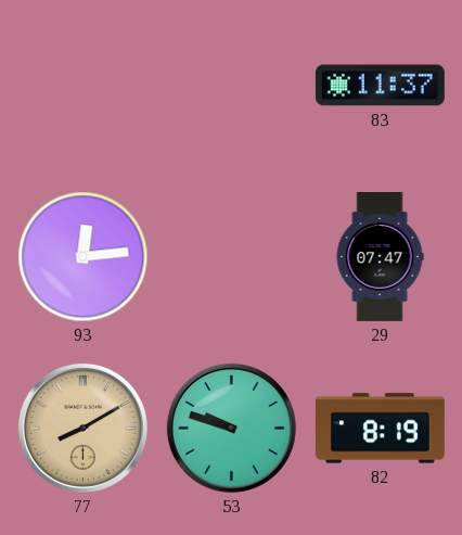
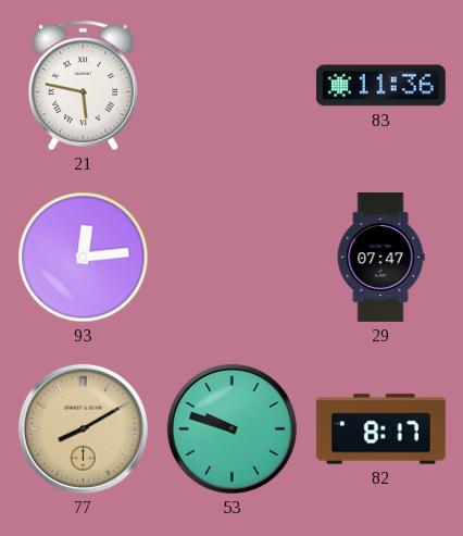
21: none -> 5:47 (83, 86)
83: 11:37 -> 11:36 (380, 86)
82: 8:19 -> 8:17 (380, 429)
